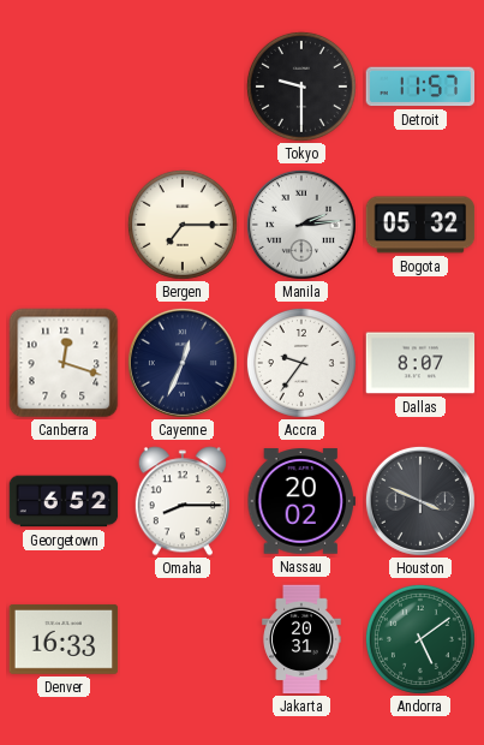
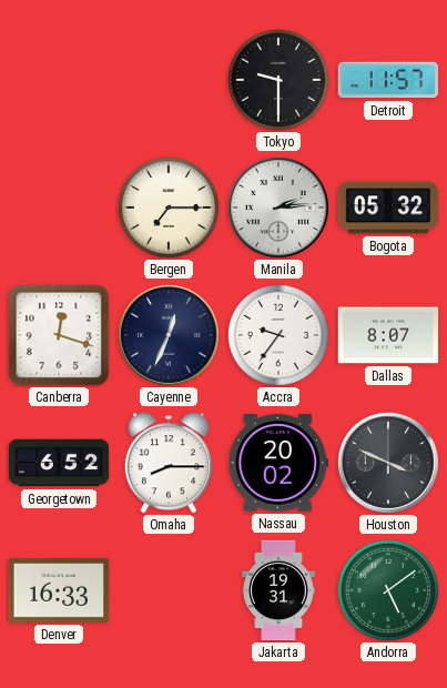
Jakarta: 20:31 -> 19:31 (278, 590)
